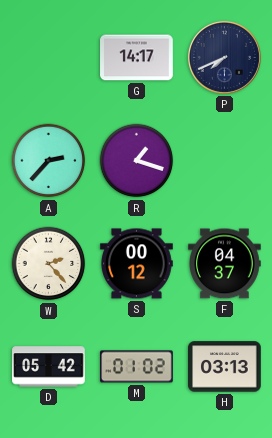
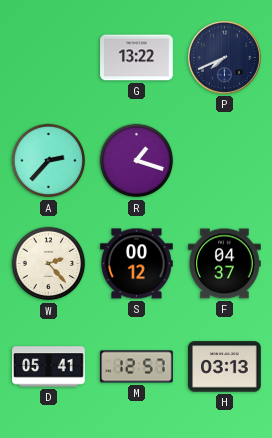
G: 14:17 -> 13:22 (137, 58)
D: 05:42 -> 05:41 (49, 367)
M: 01:02 -> 12:57 (137, 367)
